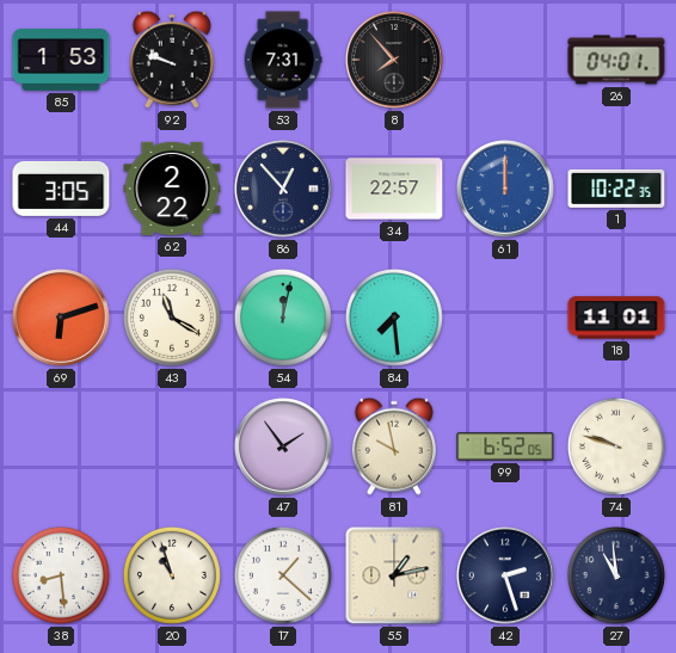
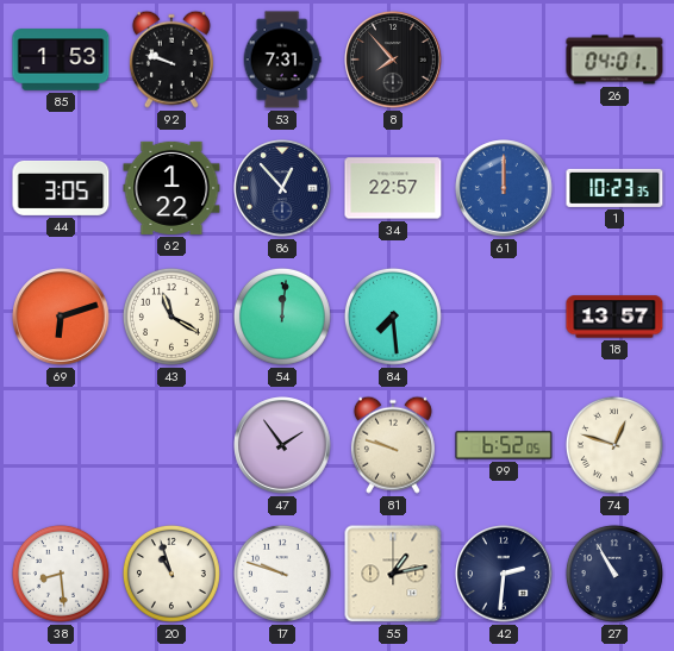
62: 2:22 -> 1:22 (171, 188)
1: 10:22 -> 10:23 (614, 188)
54: 12:02 -> 12:01 (282, 317)
18: 11:01 -> 13:57 (614, 317)
81: 9:58 -> 9:48 (393, 445)
74: 9:48 -> 12:48 (614, 445)
17: 1:22 -> 9:48 (282, 574)
42: 2:27 -> 2:31 (504, 574)
27: 10:59 -> 10:55 (614, 574)
